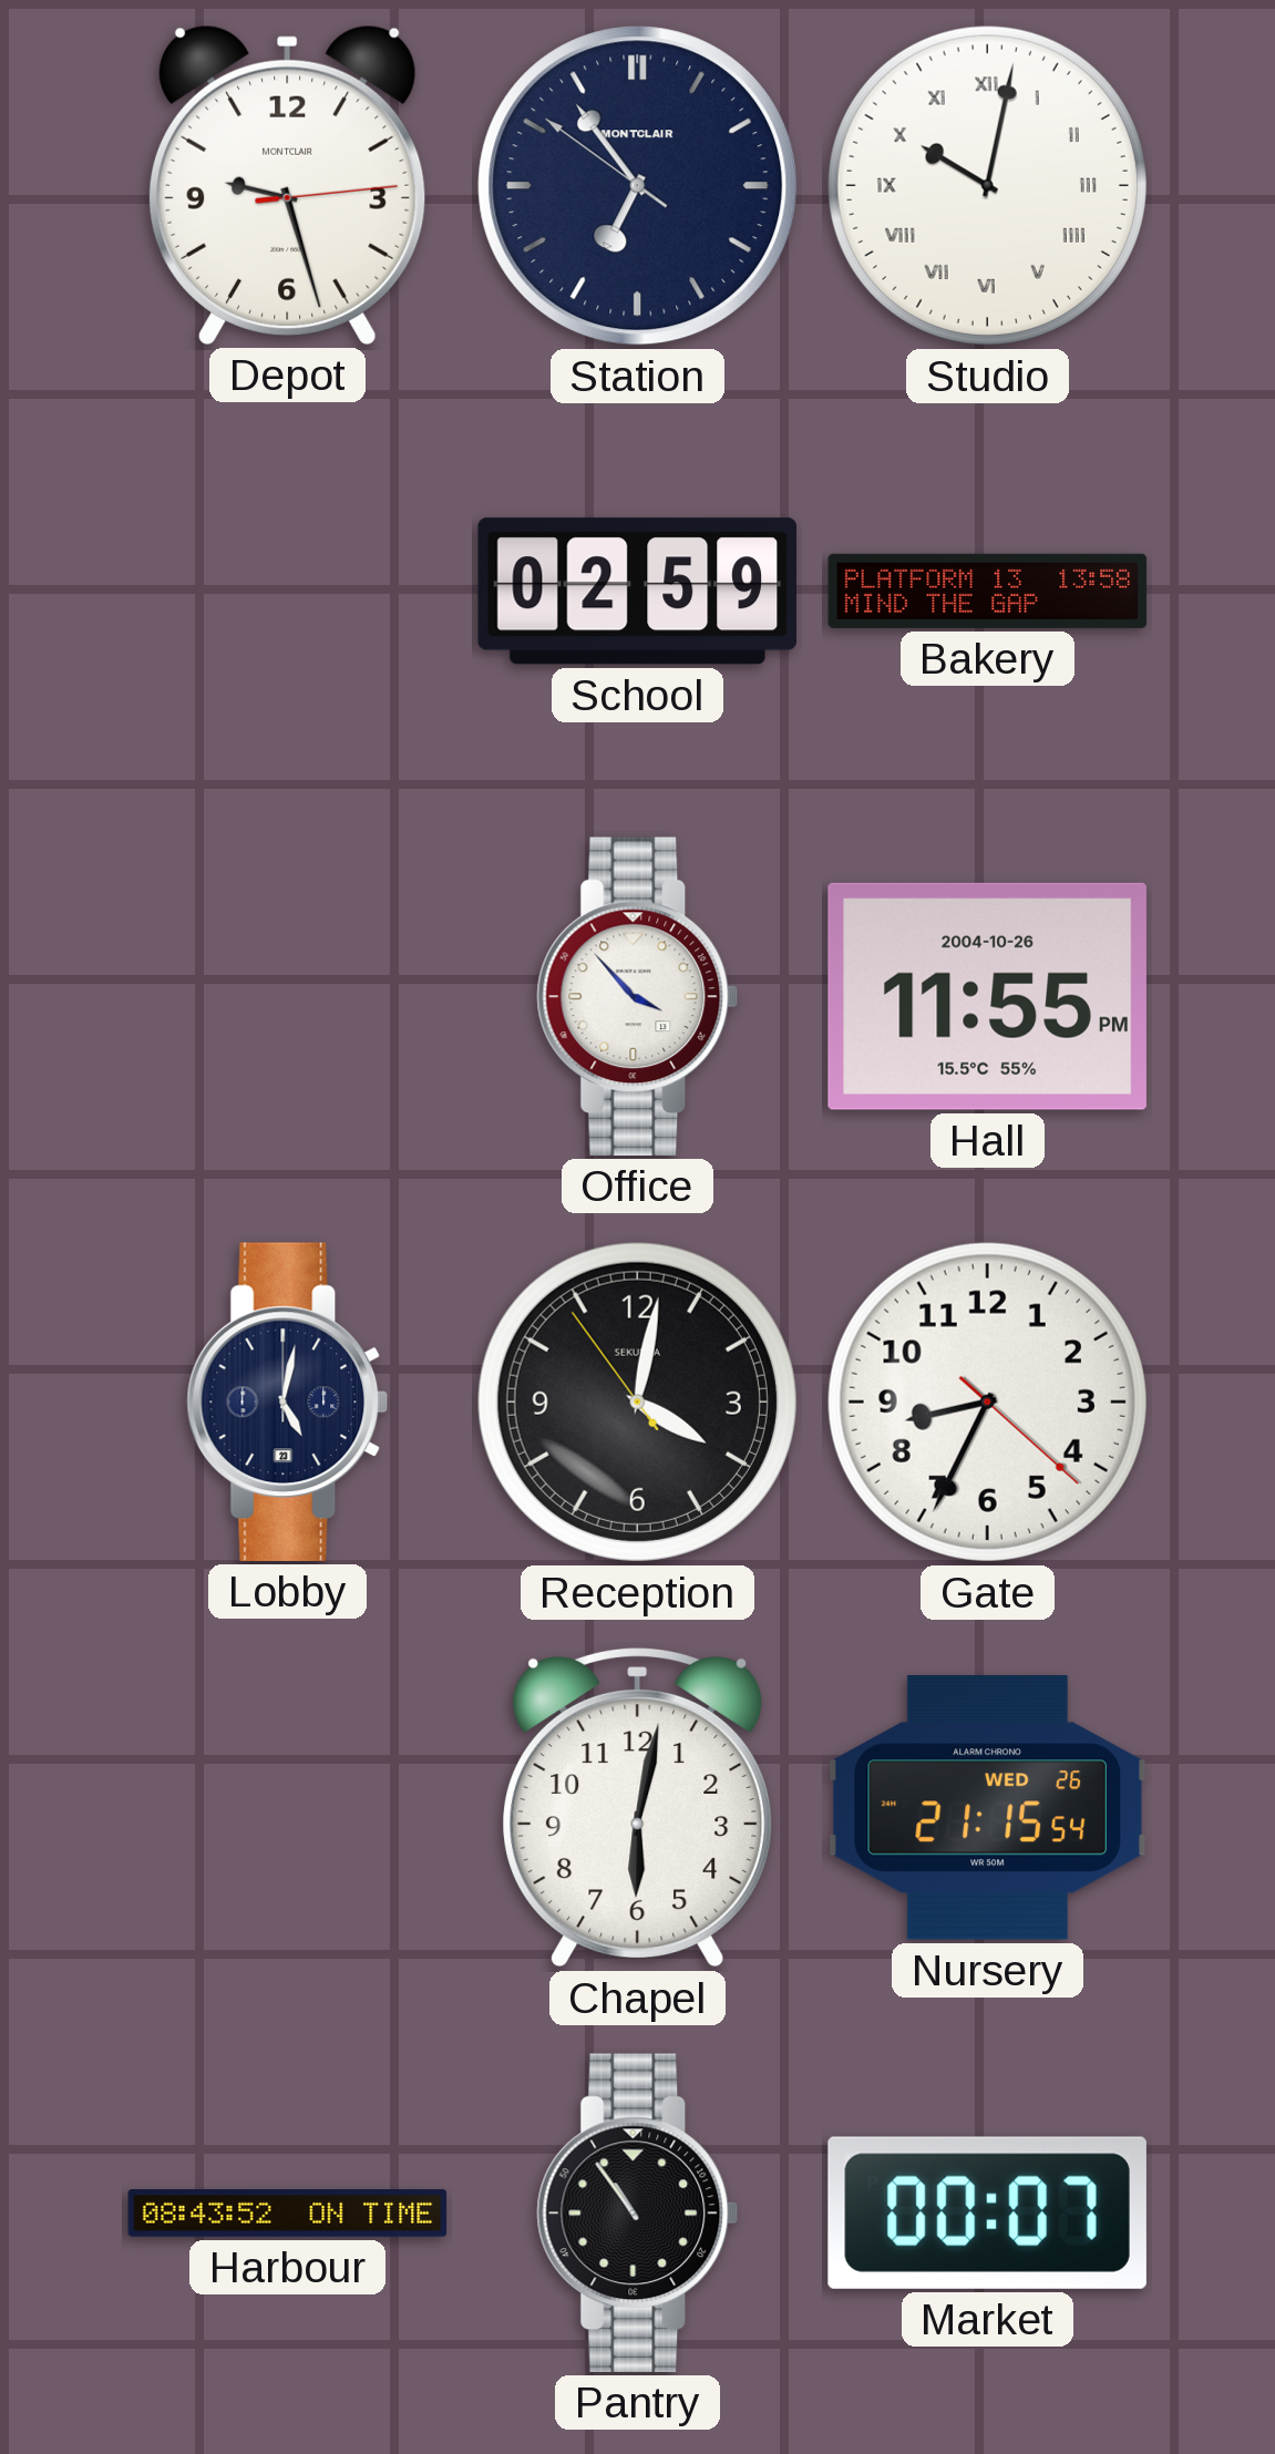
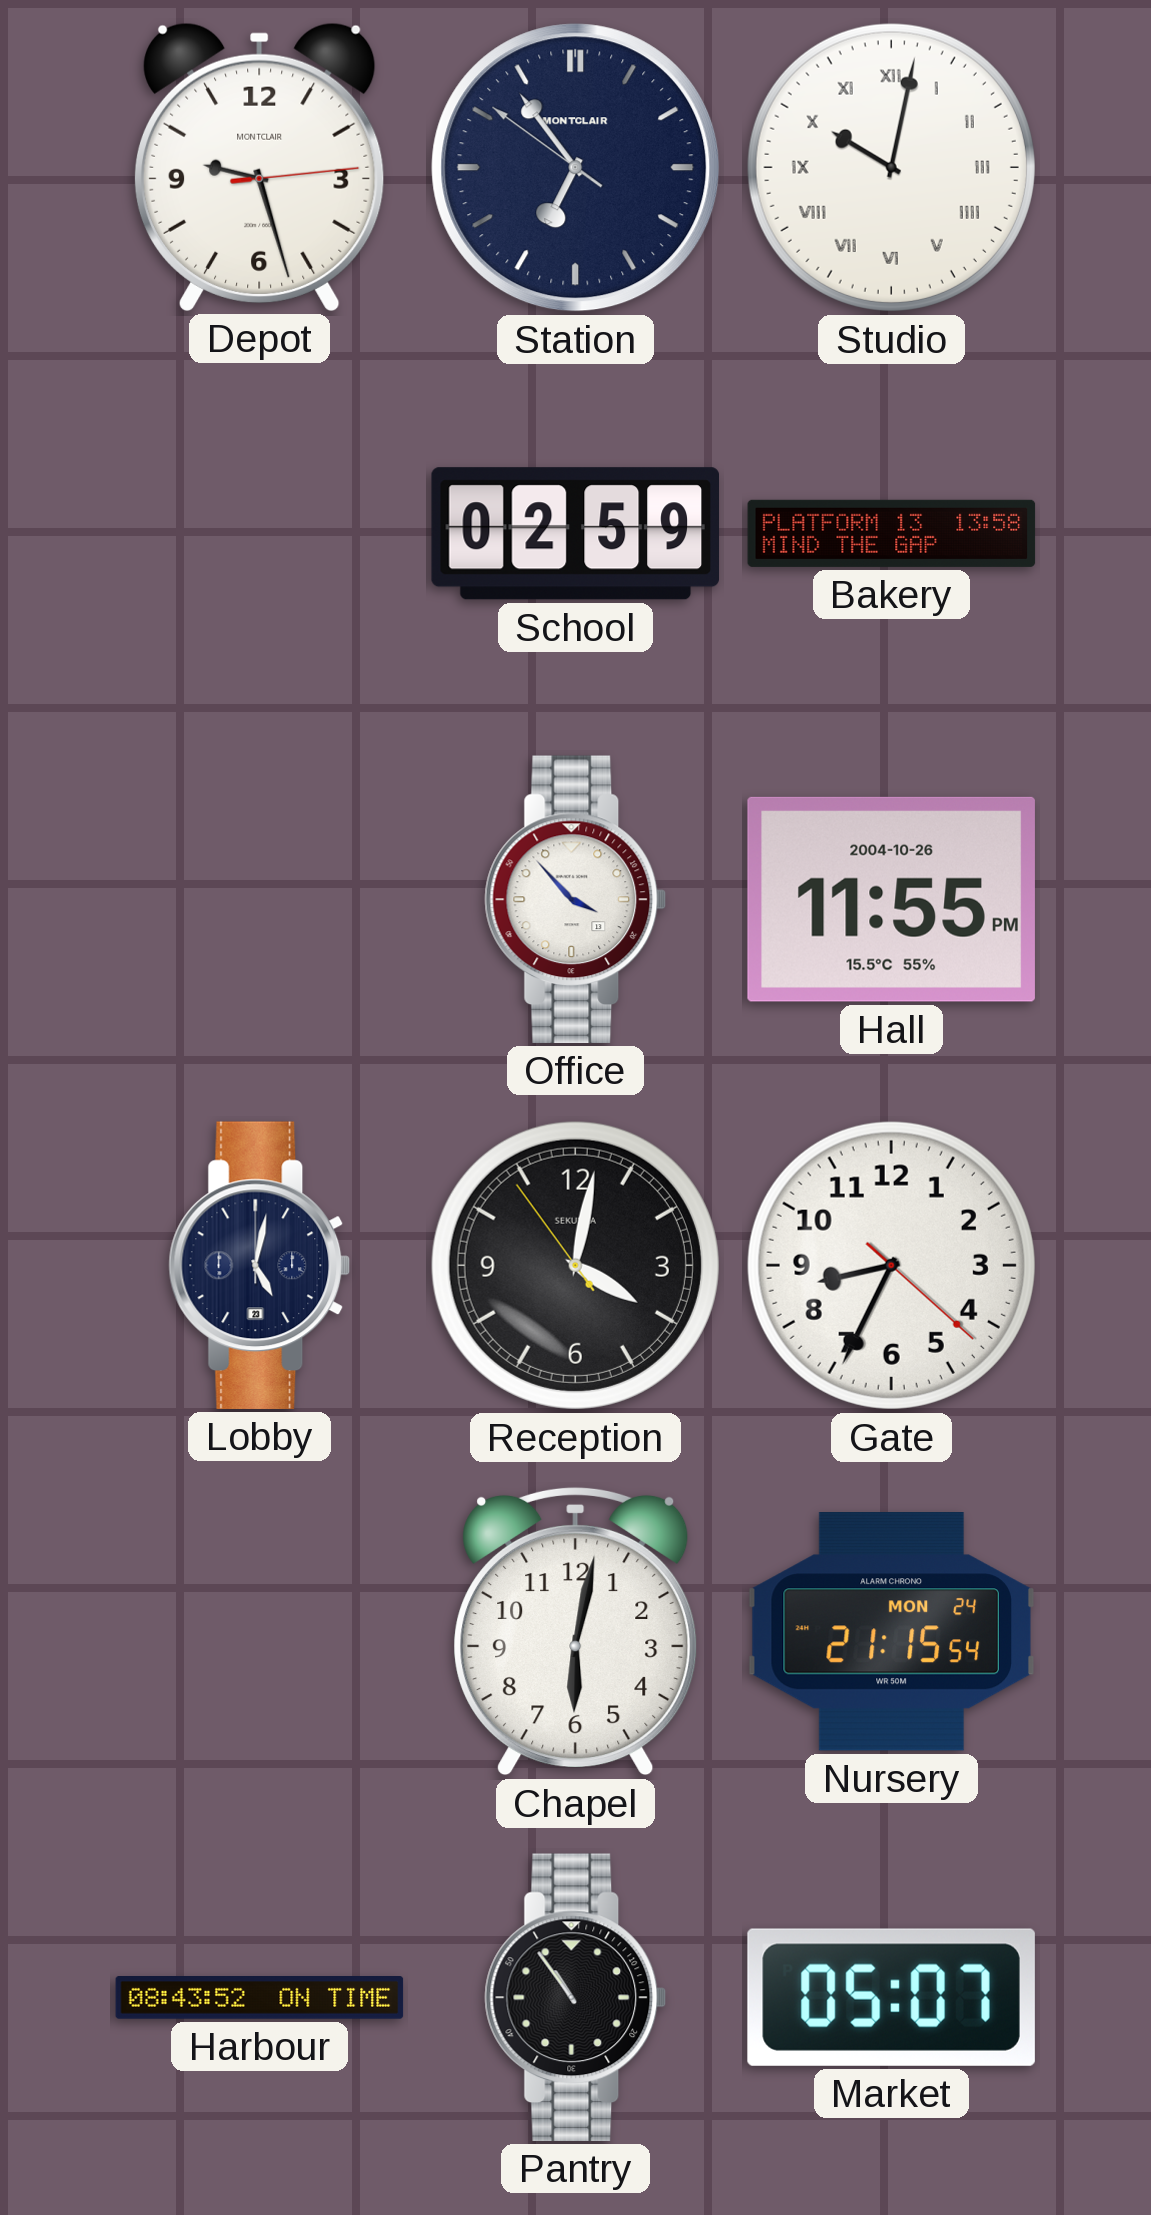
Nursery date: WED 26 -> MON 24 (891, 1632)
Market: 00:07 -> 05:07 (891, 1997)
